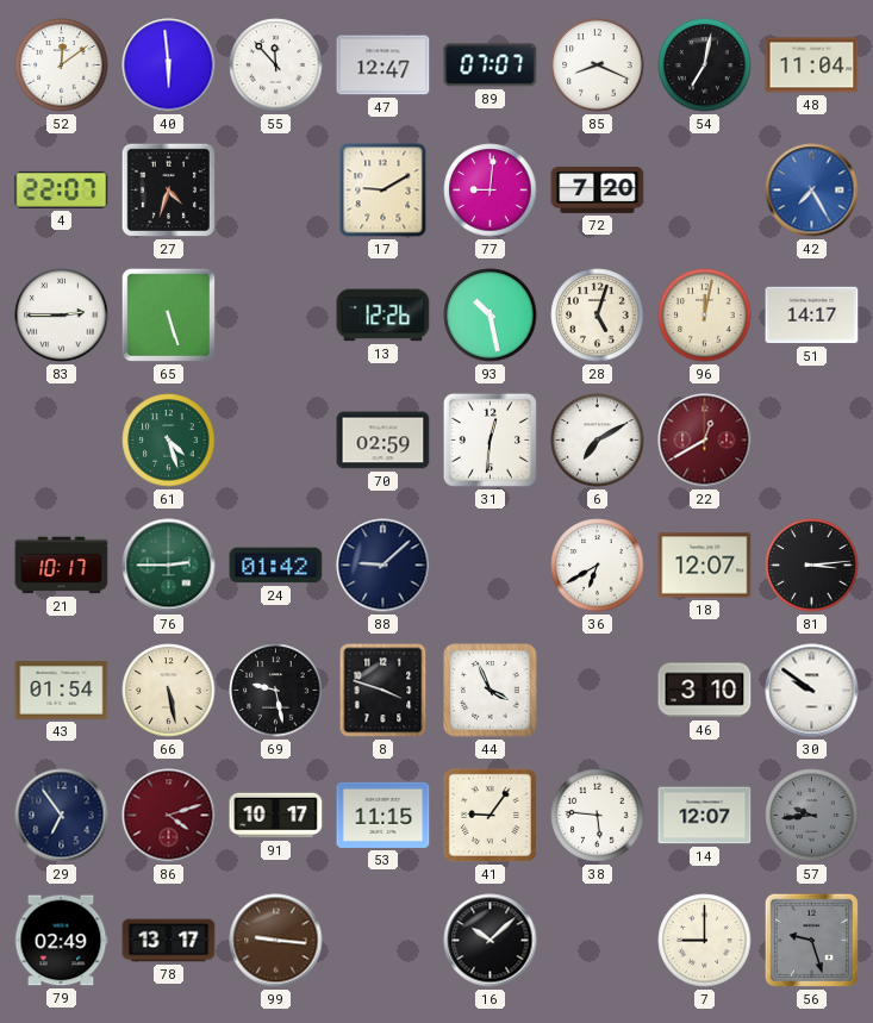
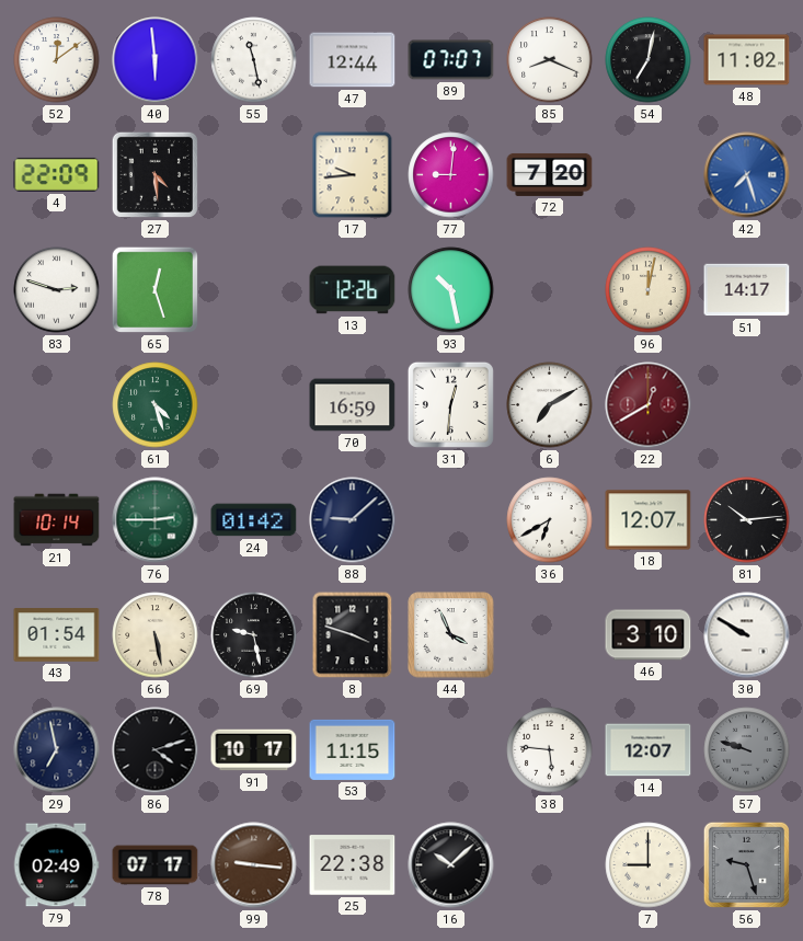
55: 11:53 -> 11:28 (254, 60)
47: 12:47 -> 12:44 (353, 60)
48: 11:04 -> 11:02 (747, 60)
4: 22:07 -> 22:09 (57, 174)
27: 4:33 -> 4:29 (154, 174)
17: 9:10 -> 9:44 (353, 175)
42: 7:25 -> 7:27 (747, 175)
83: 2:45 -> 2:48 (57, 290)
65: 5:27 -> 12:27 (154, 289)
28: 5:03 -> none (598, 316)
70: 02:59 -> 16:59 (353, 405)
21: 10:17 -> 10:14 (57, 520)
81: 3:14 -> 10:14 (747, 520)
30: 9:51 -> 9:50 (747, 635)
29: 6:54 -> 6:58 (57, 750)
86 dial: burgundy -> black (156, 750)
41: 9:06 -> none (489, 815)
57: 9:44 -> 9:48 (747, 750)
78: 13:17 -> 07:17 (156, 865)
25: none -> 22:38 (353, 865)
